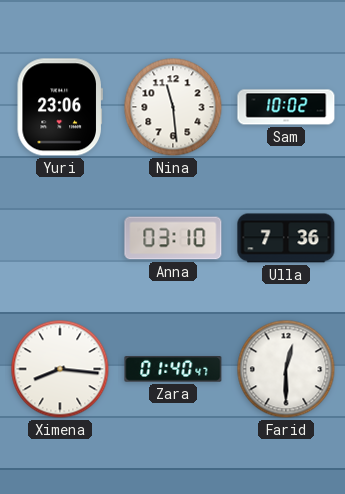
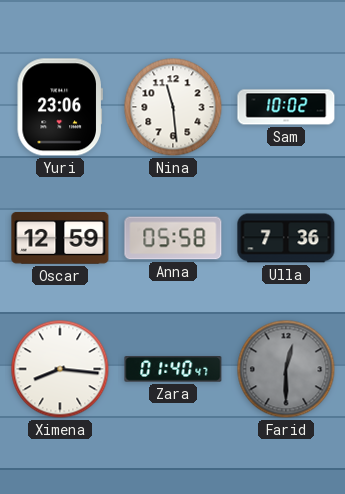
Oscar: none -> 12:59 (60, 239)
Anna: 03:10 -> 05:58 (173, 238)
Farid dial: white -> grey (286, 369)
